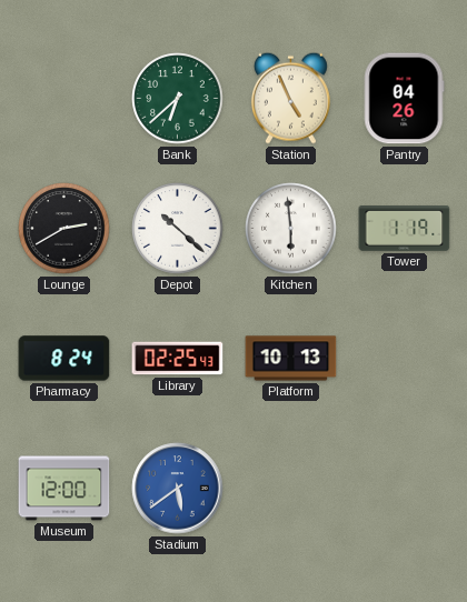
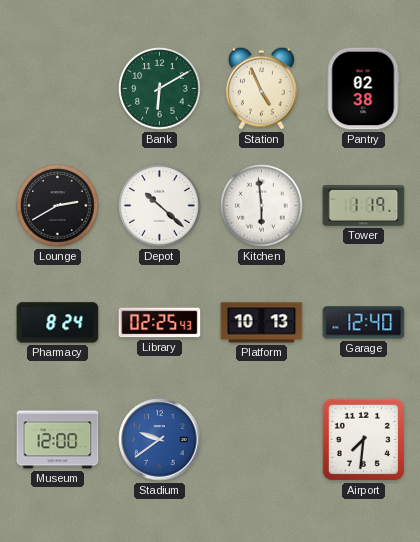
Bank: 6:38 -> 6:10 (160, 89)
Pantry: 04:26 -> 02:38 (363, 89)
Garage: none -> 12:40 (364, 323)
Stadium: 5:39 -> 9:39 (160, 440)
Airport: none -> 7:31 (363, 439)
